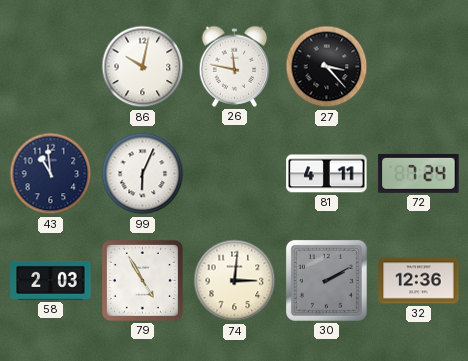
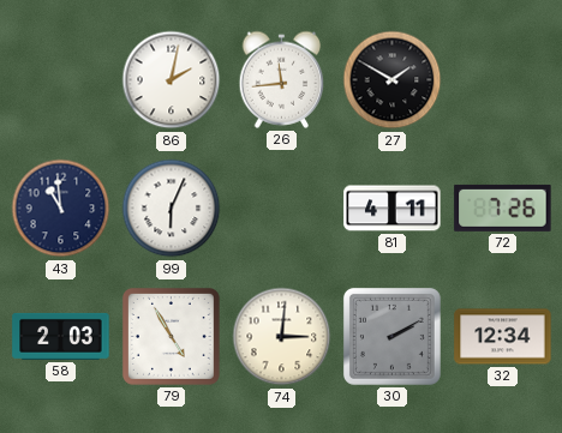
86: 10:02 -> 2:02 (172, 80)
26: 11:47 -> 11:44 (282, 79)
27: 3:23 -> 1:50 (393, 80)
72: 7:24 -> 7:26 (503, 208)
32: 12:36 -> 12:34 (503, 337)
